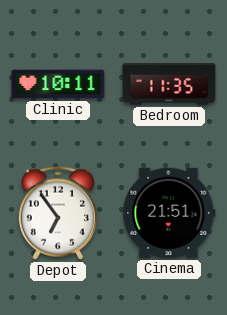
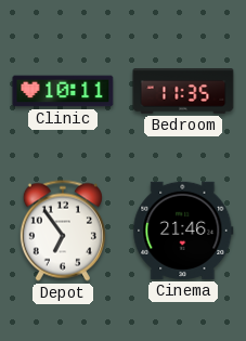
Cinema: 21:51 -> 21:46 (183, 231)
